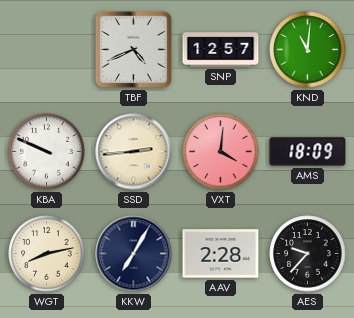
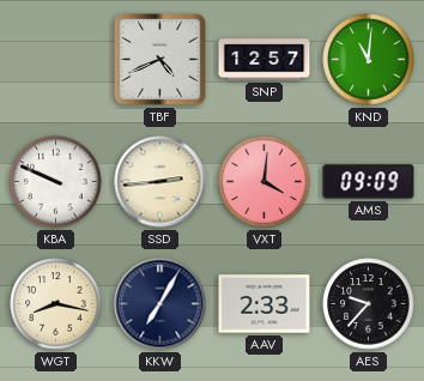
AMS: 18:09 -> 09:09 (369, 182)
WGT: 8:13 -> 8:17 (56, 304)
AAV: 2:28 -> 2:33 (265, 304)
